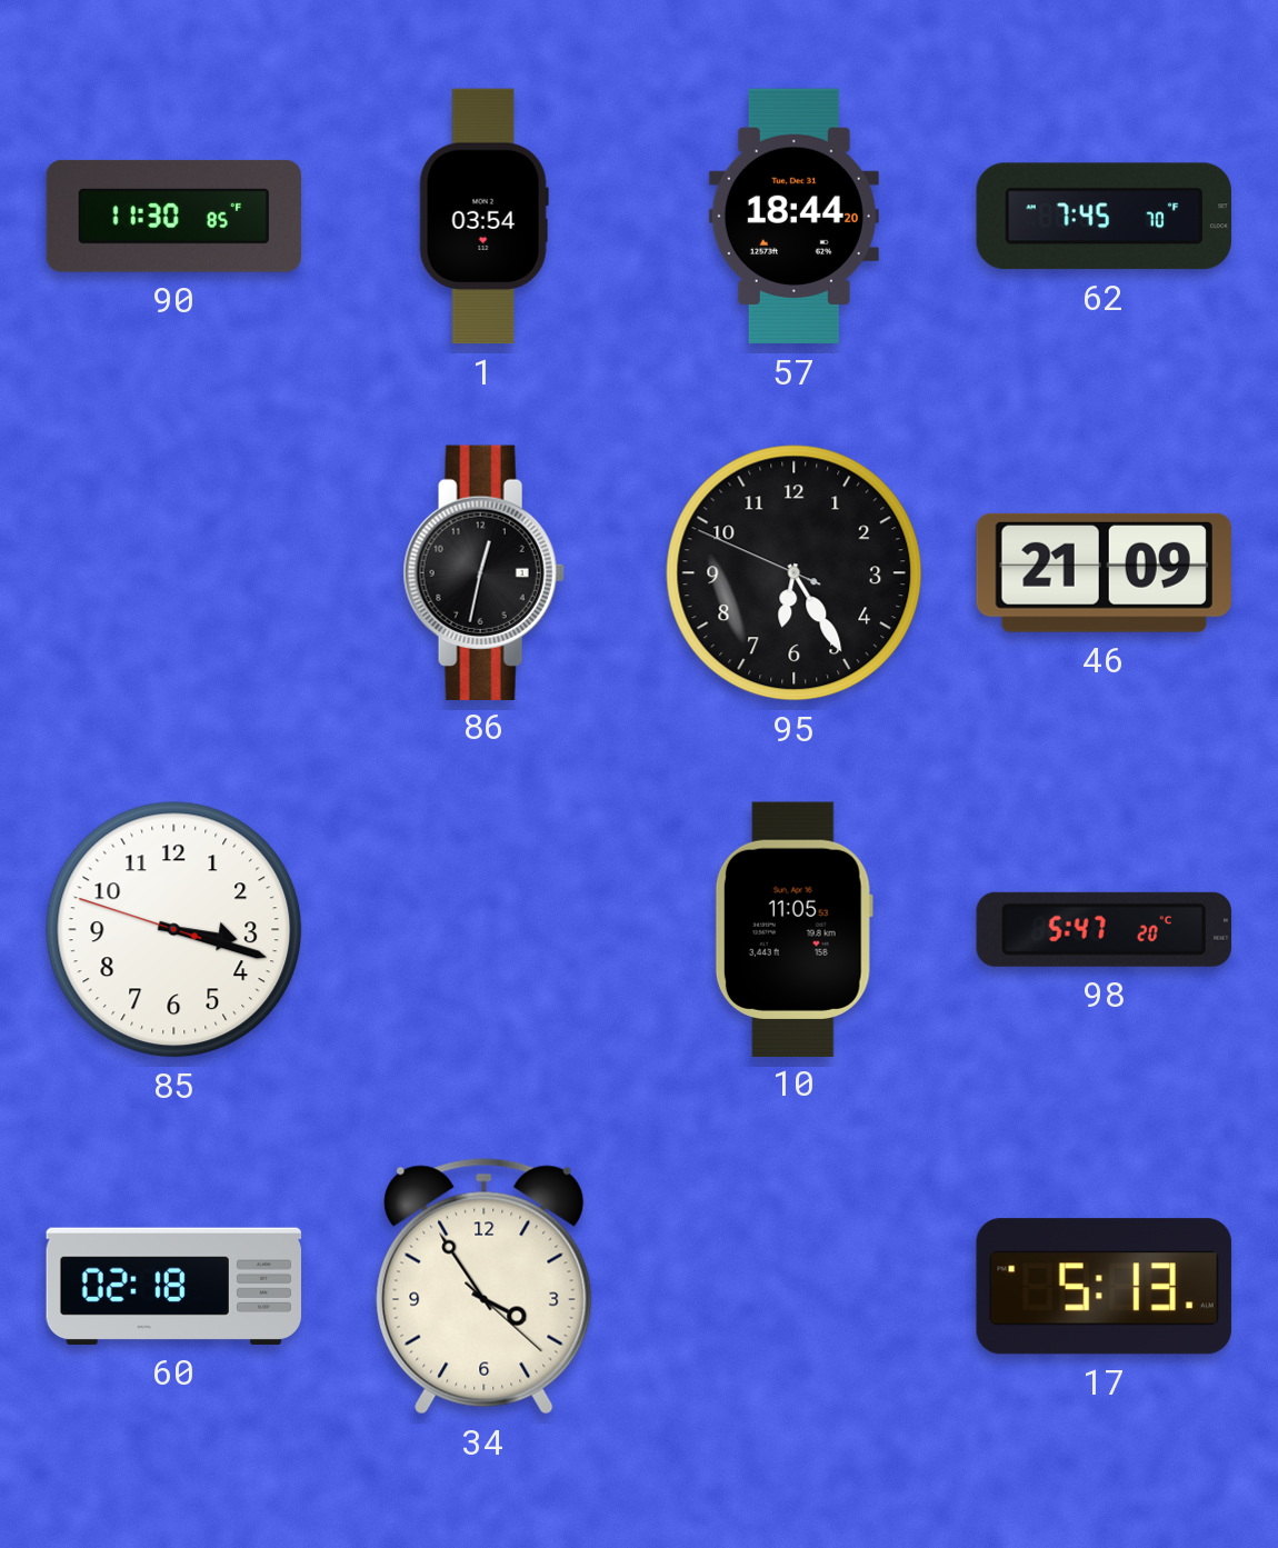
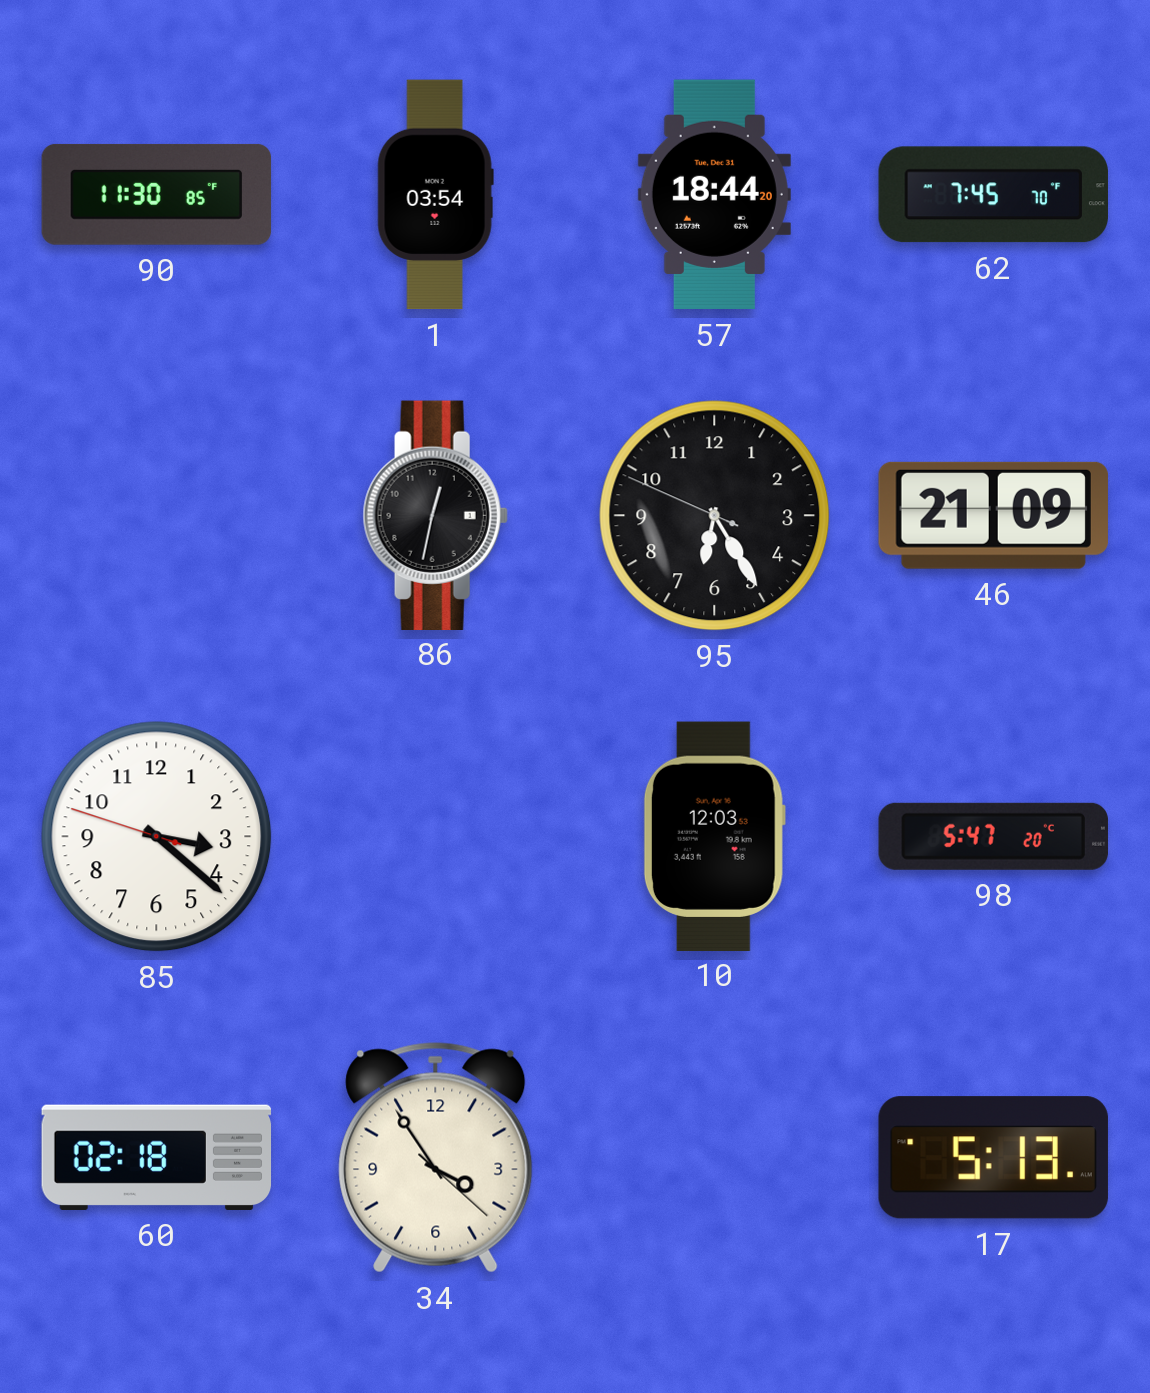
85: 3:17 -> 3:21 (157, 837)
10: 11:05 -> 12:03 (714, 836)
